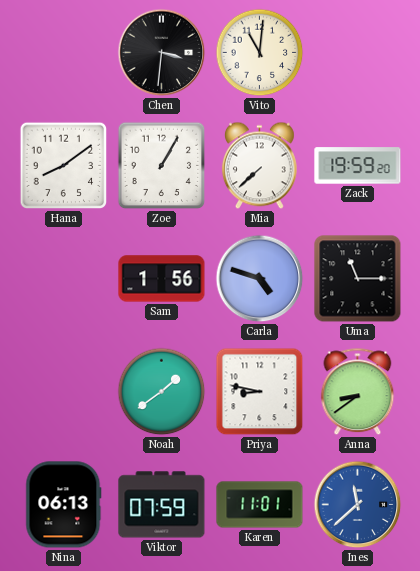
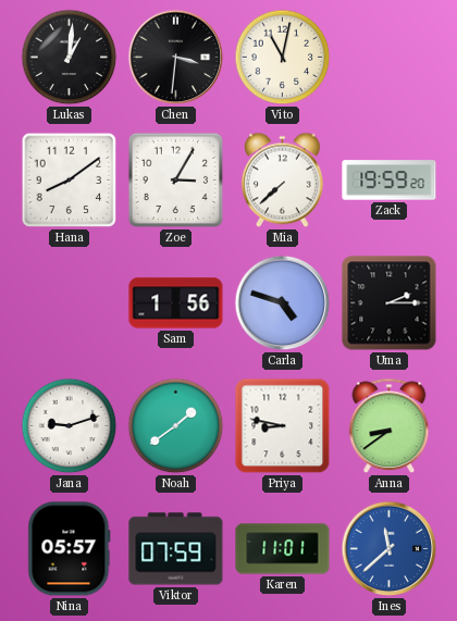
Lukas: none -> 1:01 (70, 58)
Vito: 11:01 -> 11:02 (283, 58)
Zoe: 1:05 -> 3:05 (176, 181)
Uma: 11:15 -> 2:15 (390, 303)
Jana: none -> 9:12 (70, 426)
Nina: 06:13 -> 05:57 (70, 549)
